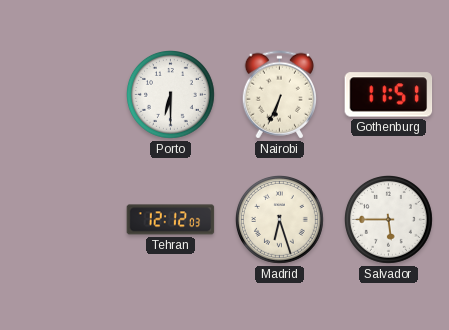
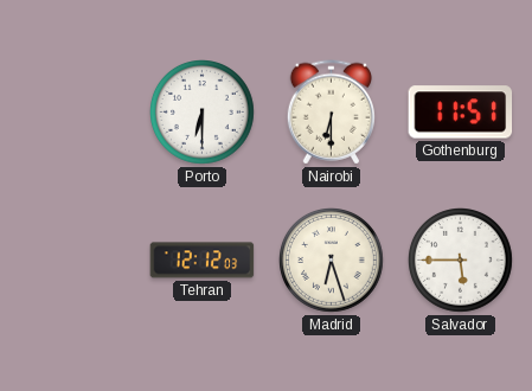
Nairobi: 6:34 -> 6:30 (331, 113)
